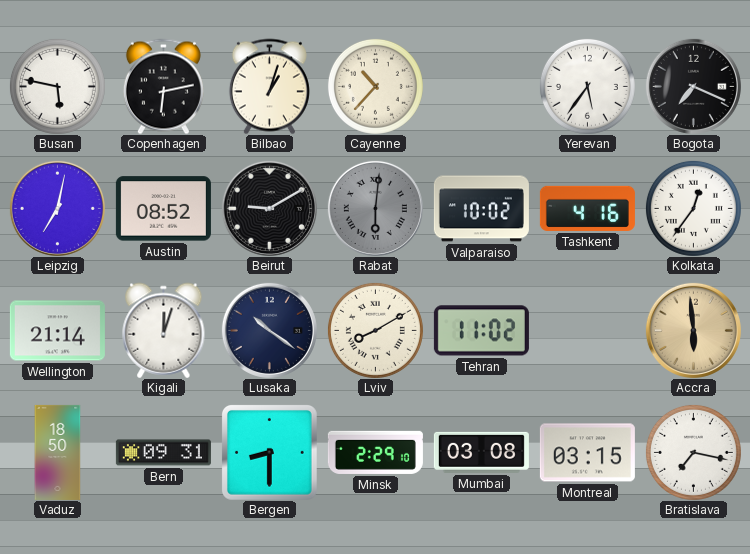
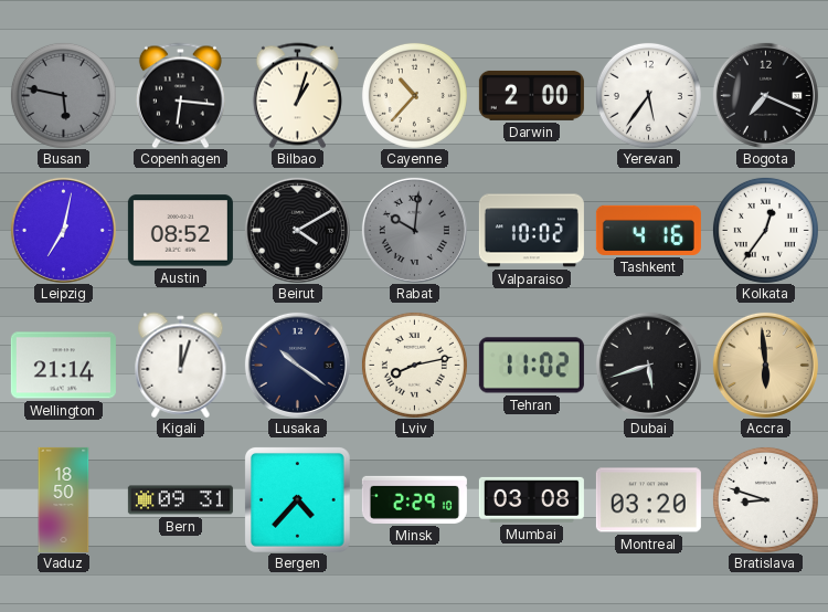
Busan dial: white -> grey (63, 95)
Copenhagen: 6:13 -> 6:16 (180, 95)
Darwin: none -> 2:00 (531, 95)
Beirut: 9:10 -> 4:10 (297, 230)
Rabat: 6:01 -> 10:01 (414, 230)
Lviv: 8:10 -> 8:13 (414, 365)
Dubai: none -> 5:42 (648, 365)
Bergen: 8:30 -> 4:37 (298, 500)
Montreal: 03:15 -> 03:20 (648, 500)
Bratislava: 7:17 -> 8:48 (765, 499)
